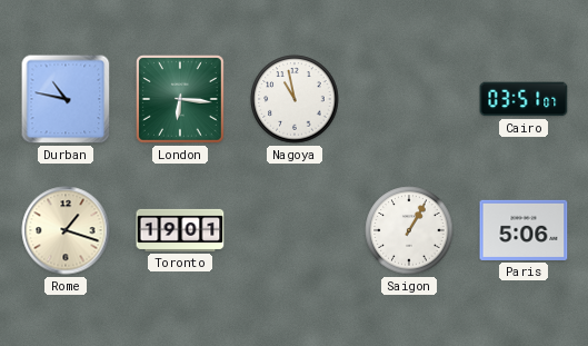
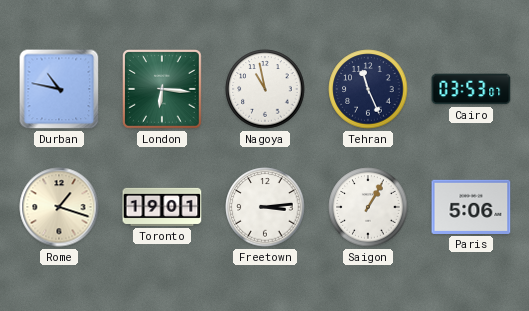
Tehran: none -> 11:26 (368, 89)
Cairo: 03:51 -> 03:53 (471, 89)
Freetown: none -> 3:14 (265, 207)
